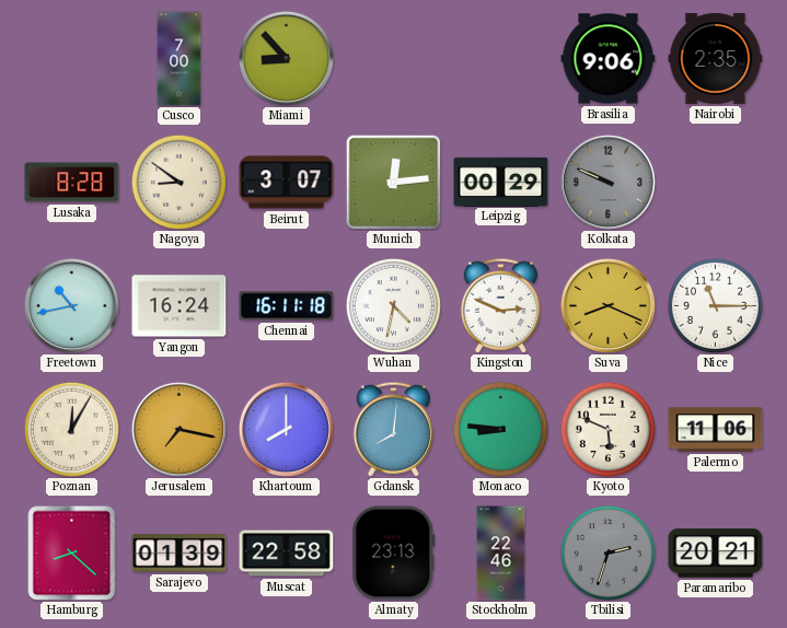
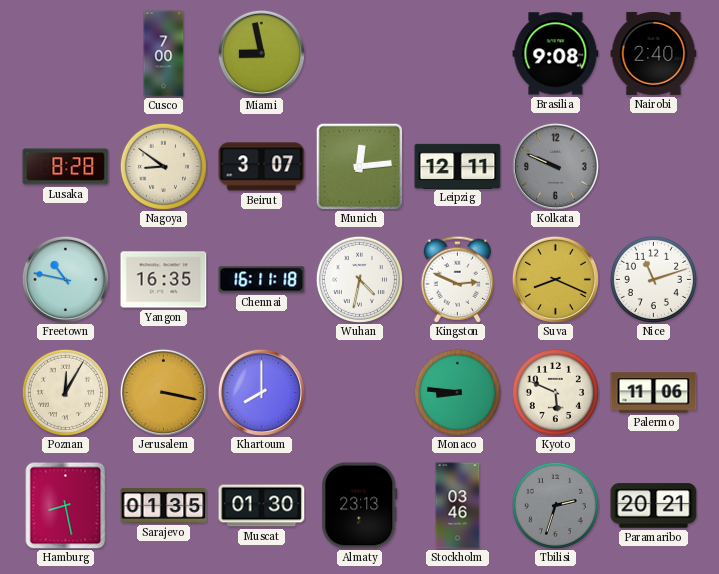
Miami: 8:53 -> 8:58 (261, 53)
Brasilia: 9:06 -> 9:08 (556, 54)
Nairobi: 2:35 -> 2:40 (654, 53)
Leipzig: 00:29 -> 12:11 (458, 166)
Freetown: 10:43 -> 10:47 (65, 279)
Yangon: 16:24 -> 16:35 (164, 280)
Nice: 11:15 -> 11:12 (653, 279)
Jerusalem: 7:17 -> 3:17 (163, 392)
Gdansk: 8:01 -> none (393, 429)
Hamburg: 8:22 -> 8:28 (66, 505)
Sarajevo: 01:39 -> 01:35 (164, 506)
Muscat: 22:58 -> 01:30 (262, 506)
Stockholm: 22:46 -> 03:46 (458, 506)
